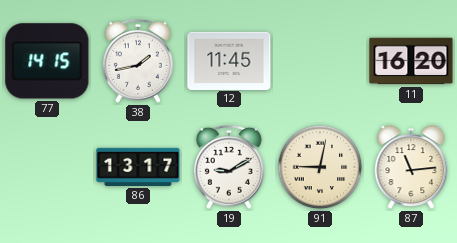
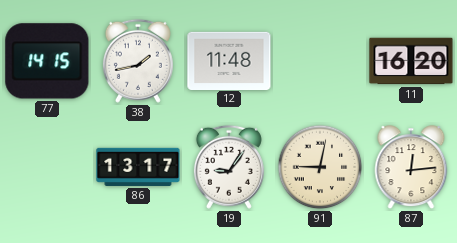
12: 11:45 -> 11:48 (229, 60)
19: 9:10 -> 9:06 (229, 167)
87: 11:14 -> 12:14 (411, 168)
